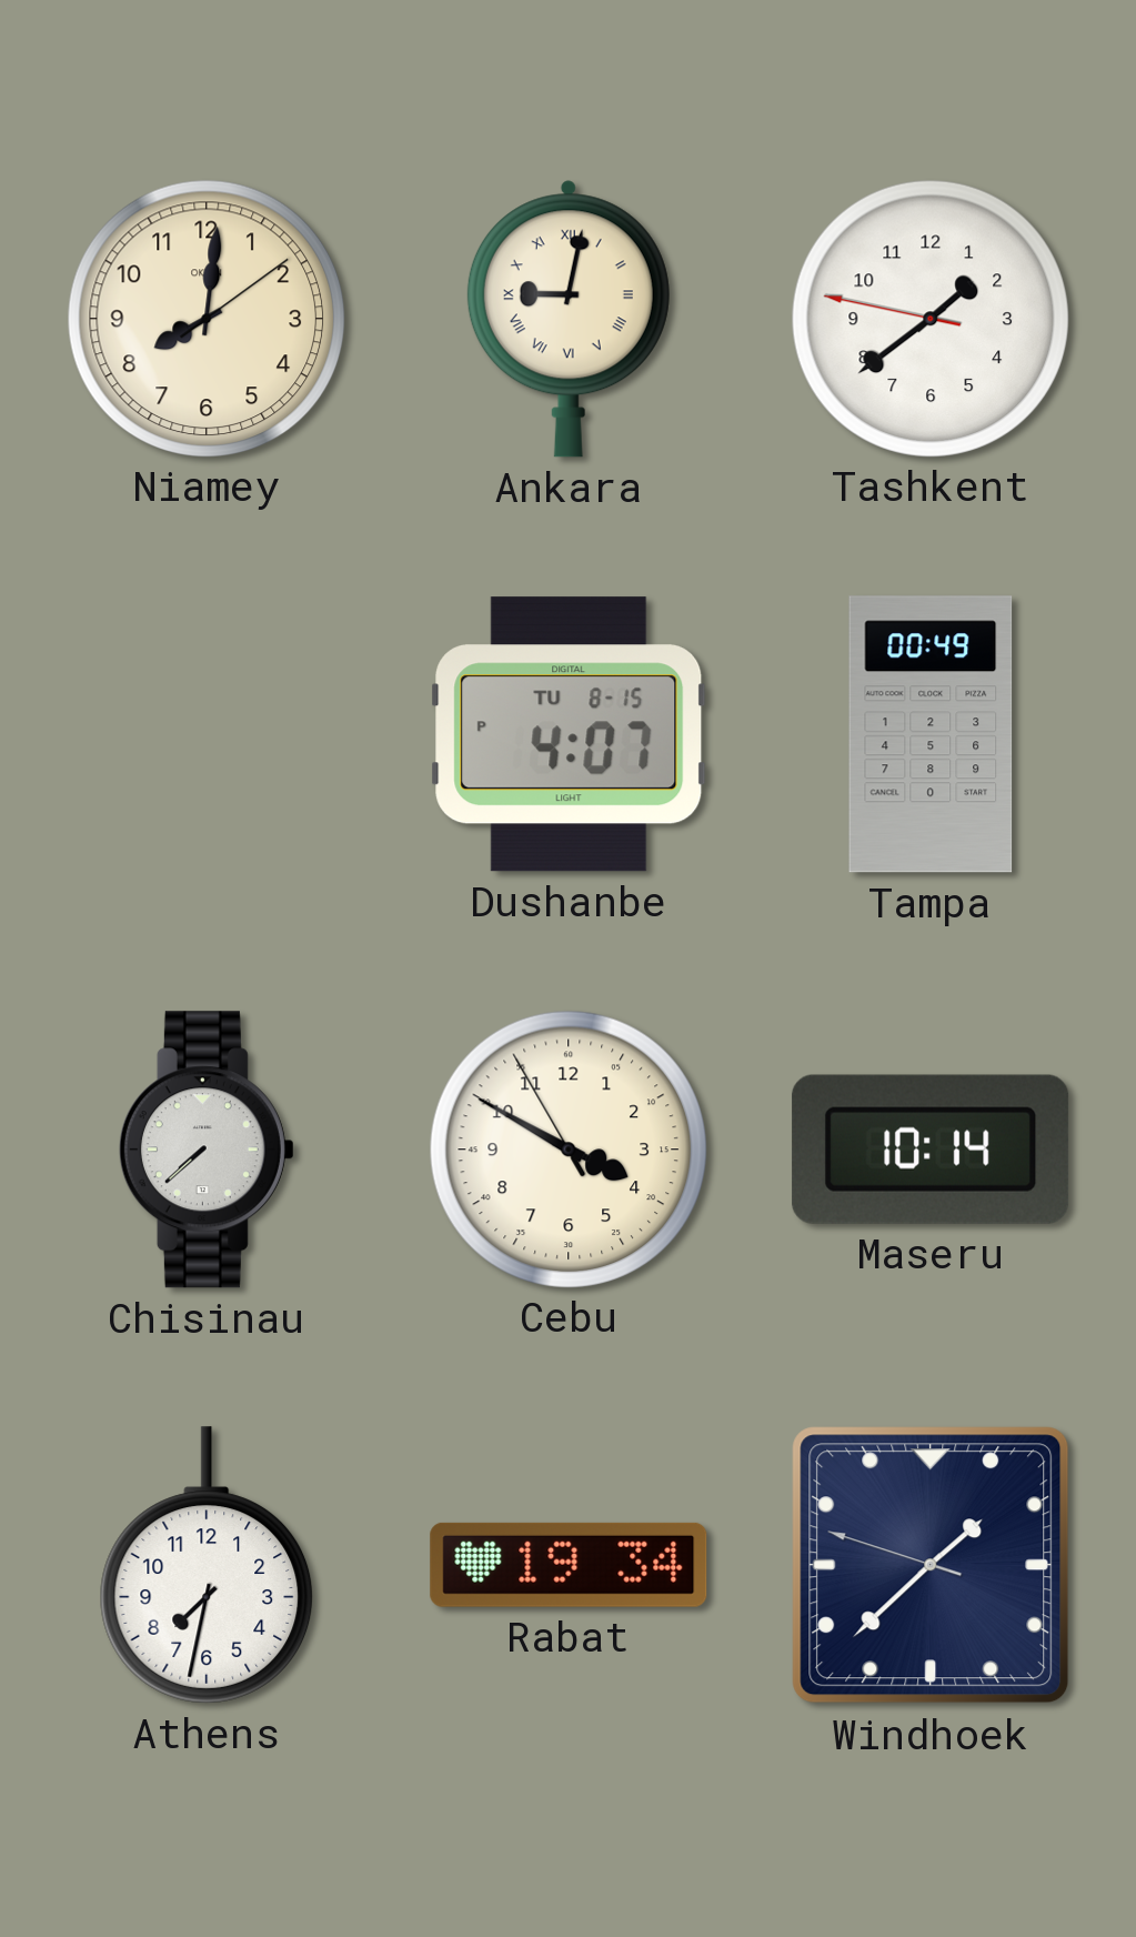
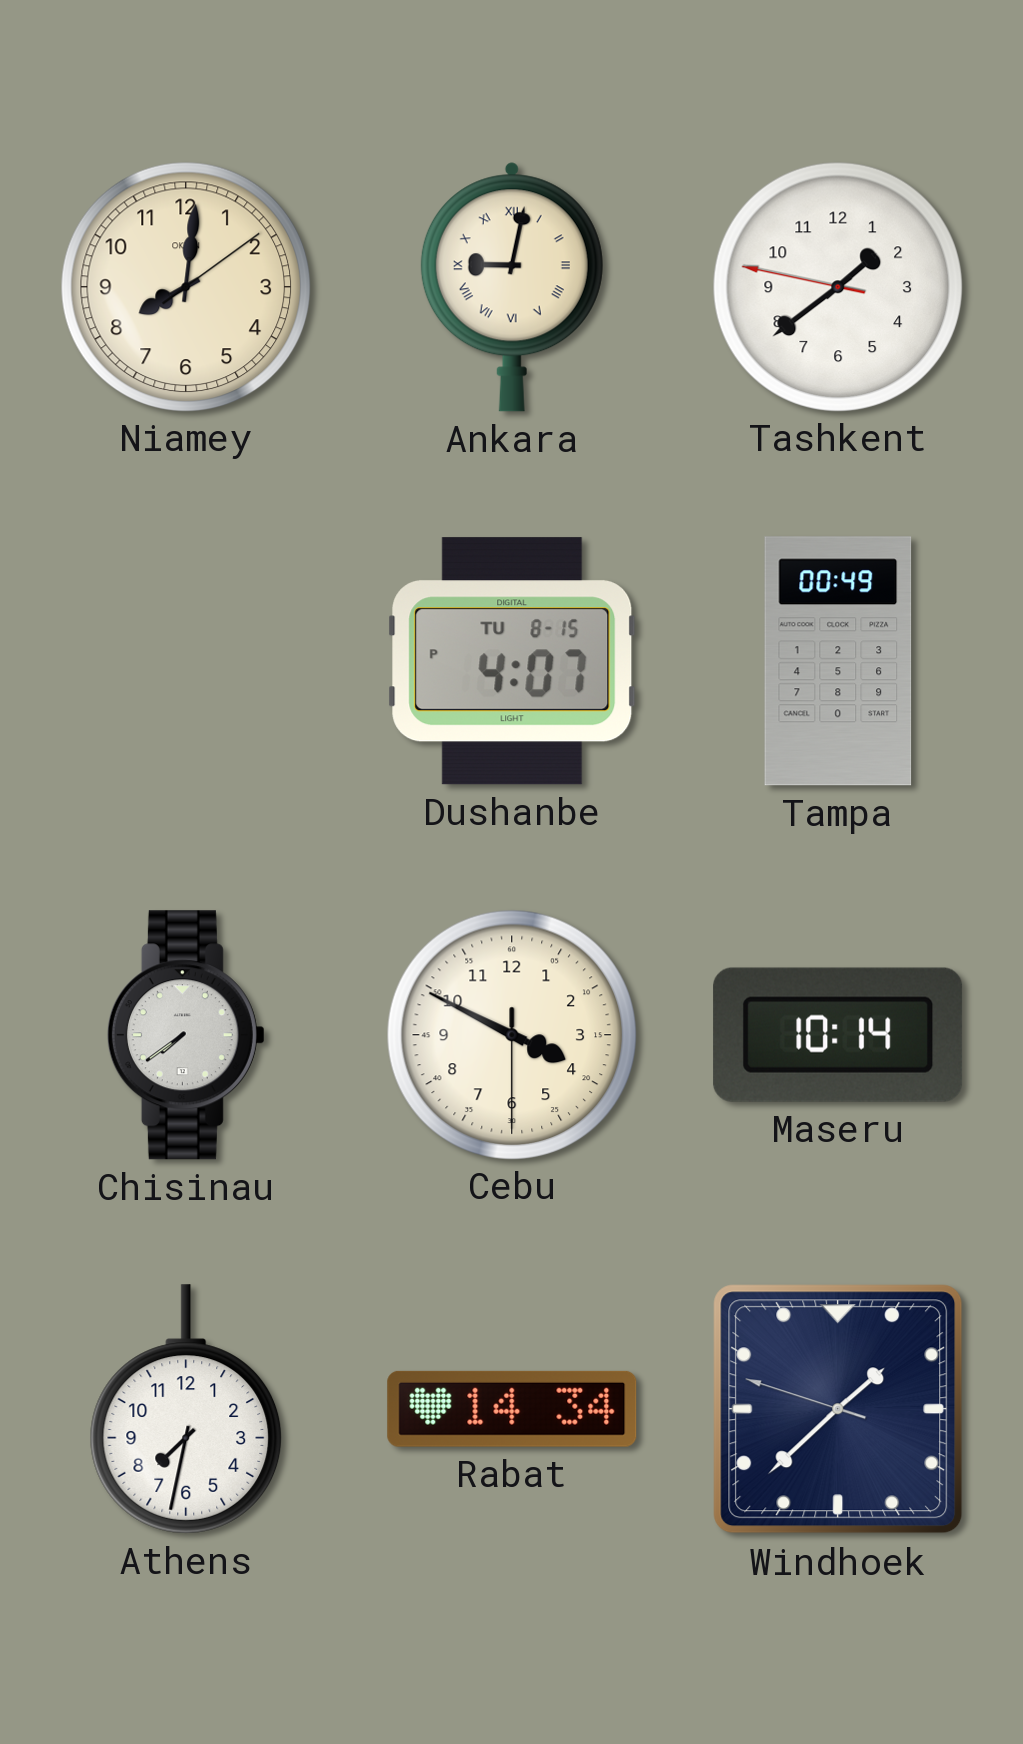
Chisinau: 7:38 -> 7:39 (186, 1035)
Cebu: 3:49:55 -> 3:49:30 (511, 1034)
Rabat: 19:34 -> 14:34 (512, 1409)
